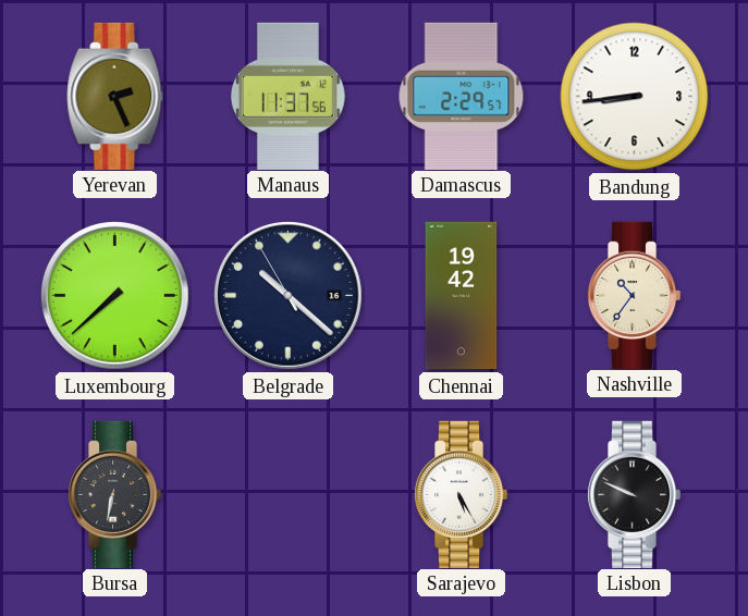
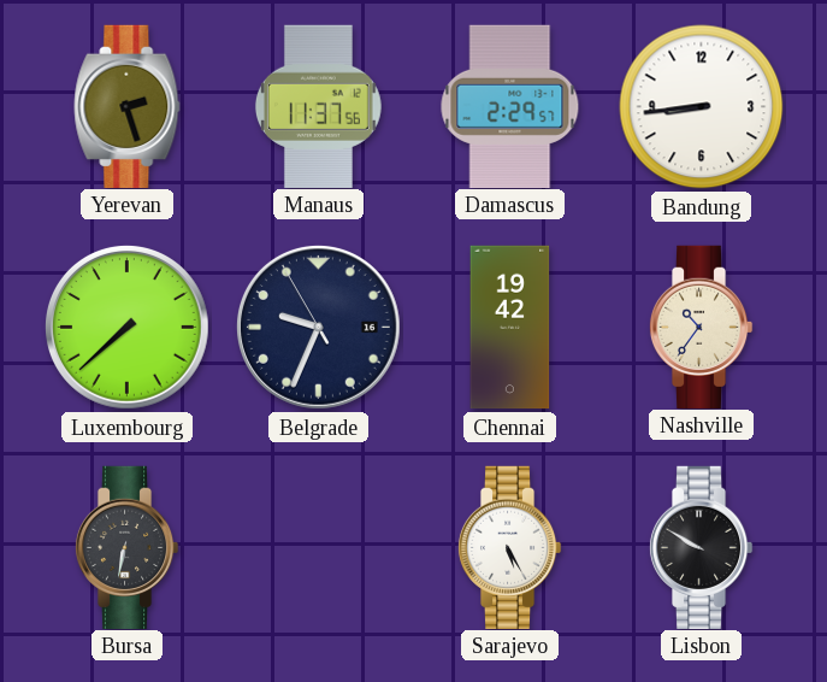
Yerevan: 2:26 -> 2:27 (128, 106)
Belgrade: 10:21 -> 9:33 (319, 328)
Lisbon: 9:49 -> 9:50 (701, 547)
